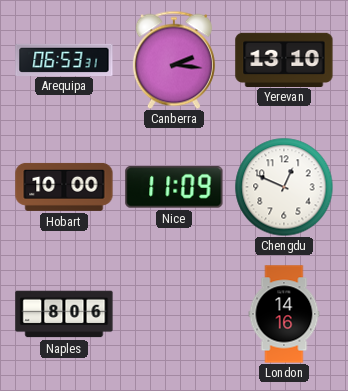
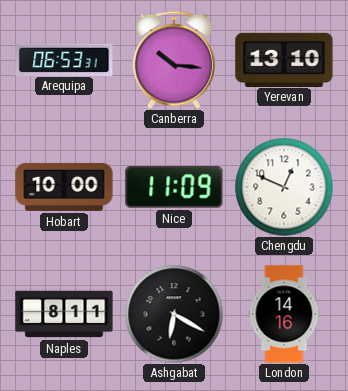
Canberra: 2:16 -> 10:16 (174, 60)
Naples: 8:06 -> 8:11 (64, 314)
Ashgabat: none -> 6:20 (174, 314)
